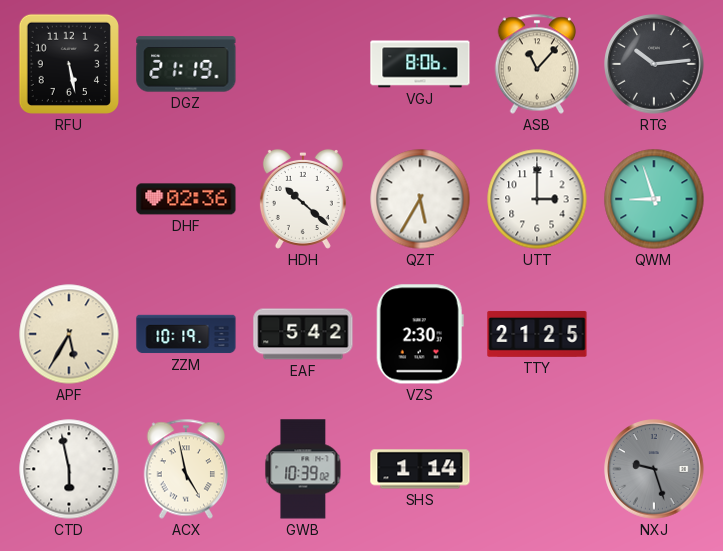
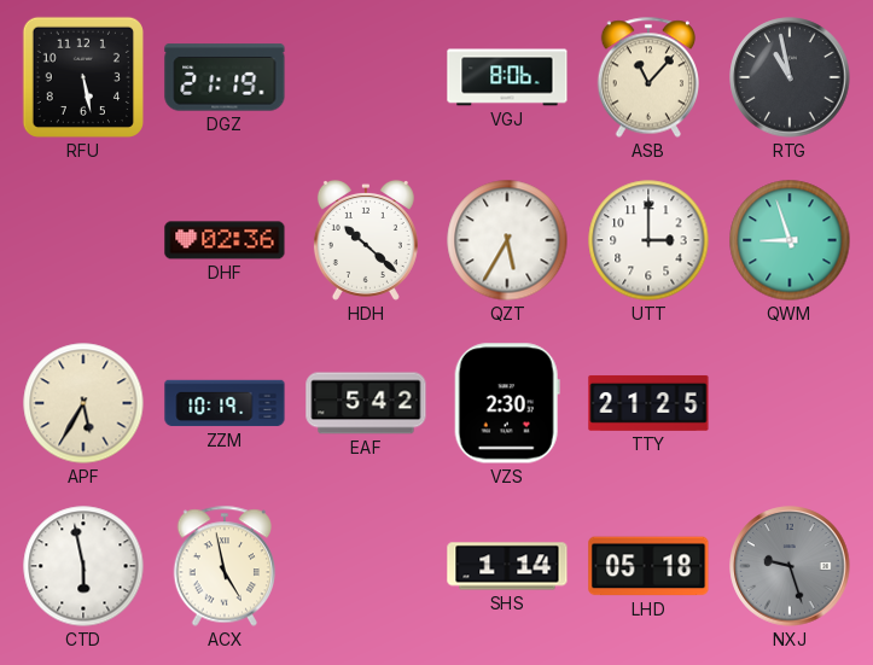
RTG: 10:14 -> 10:58 (790, 77)
GWB: 10:39 -> none (303, 469)
LHD: none -> 05:18 (648, 566)
